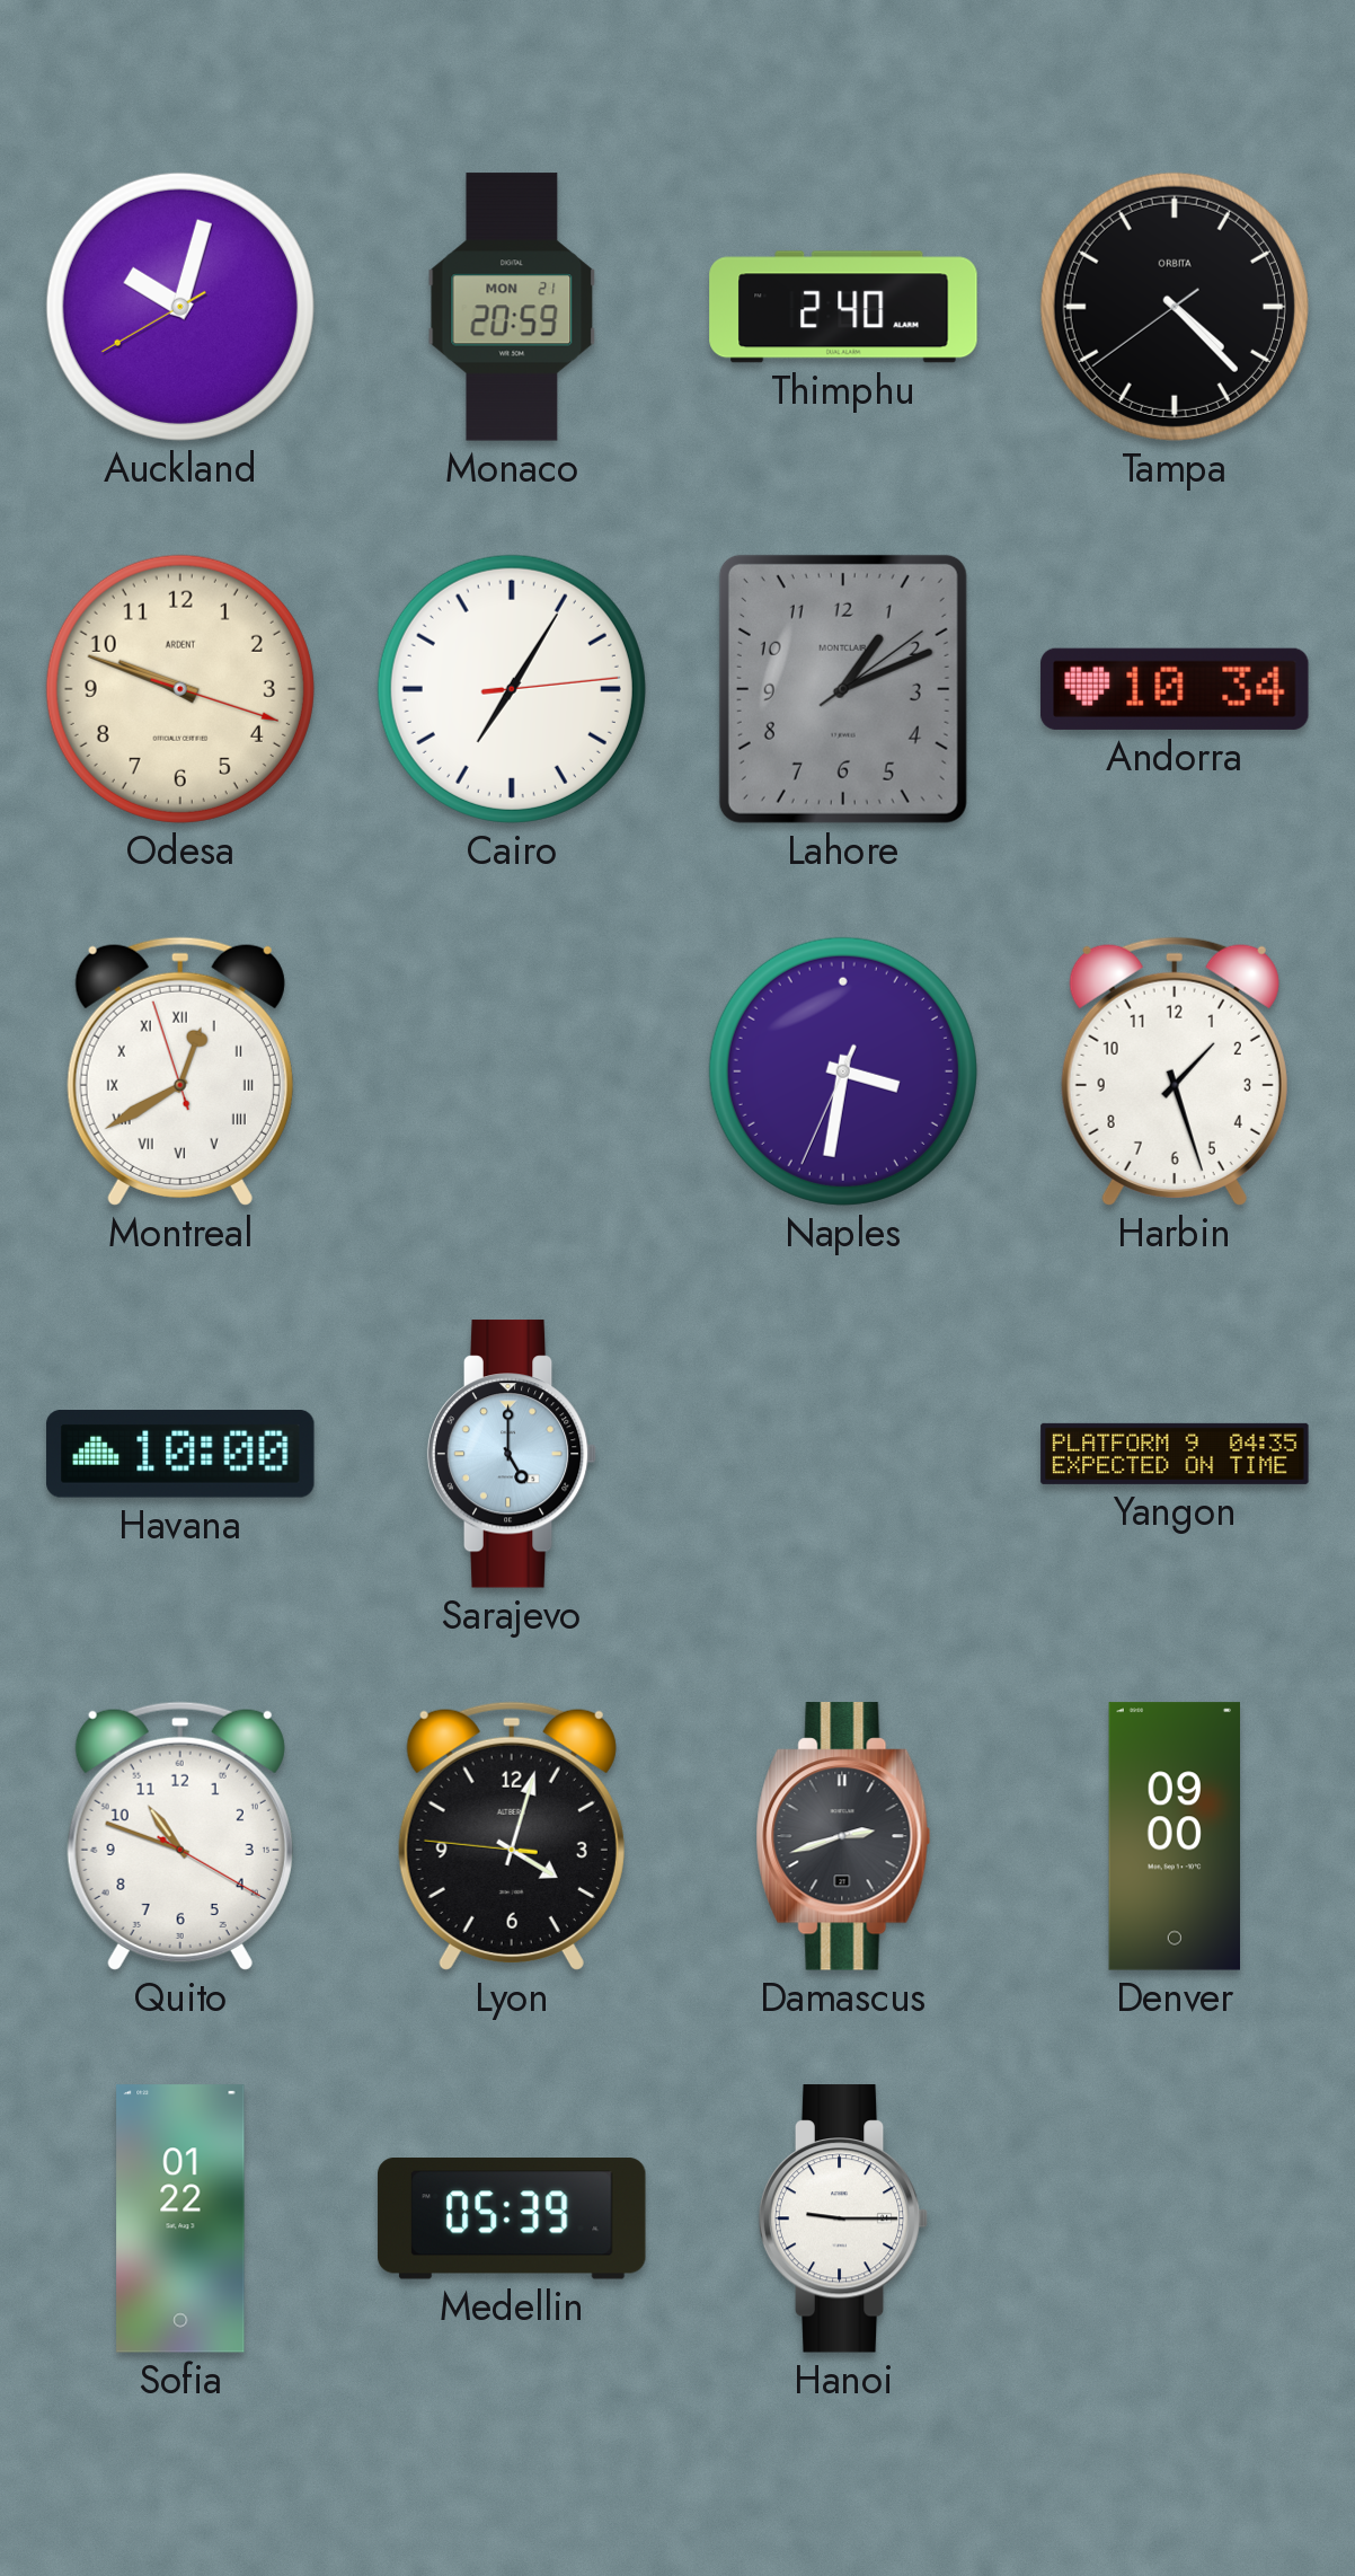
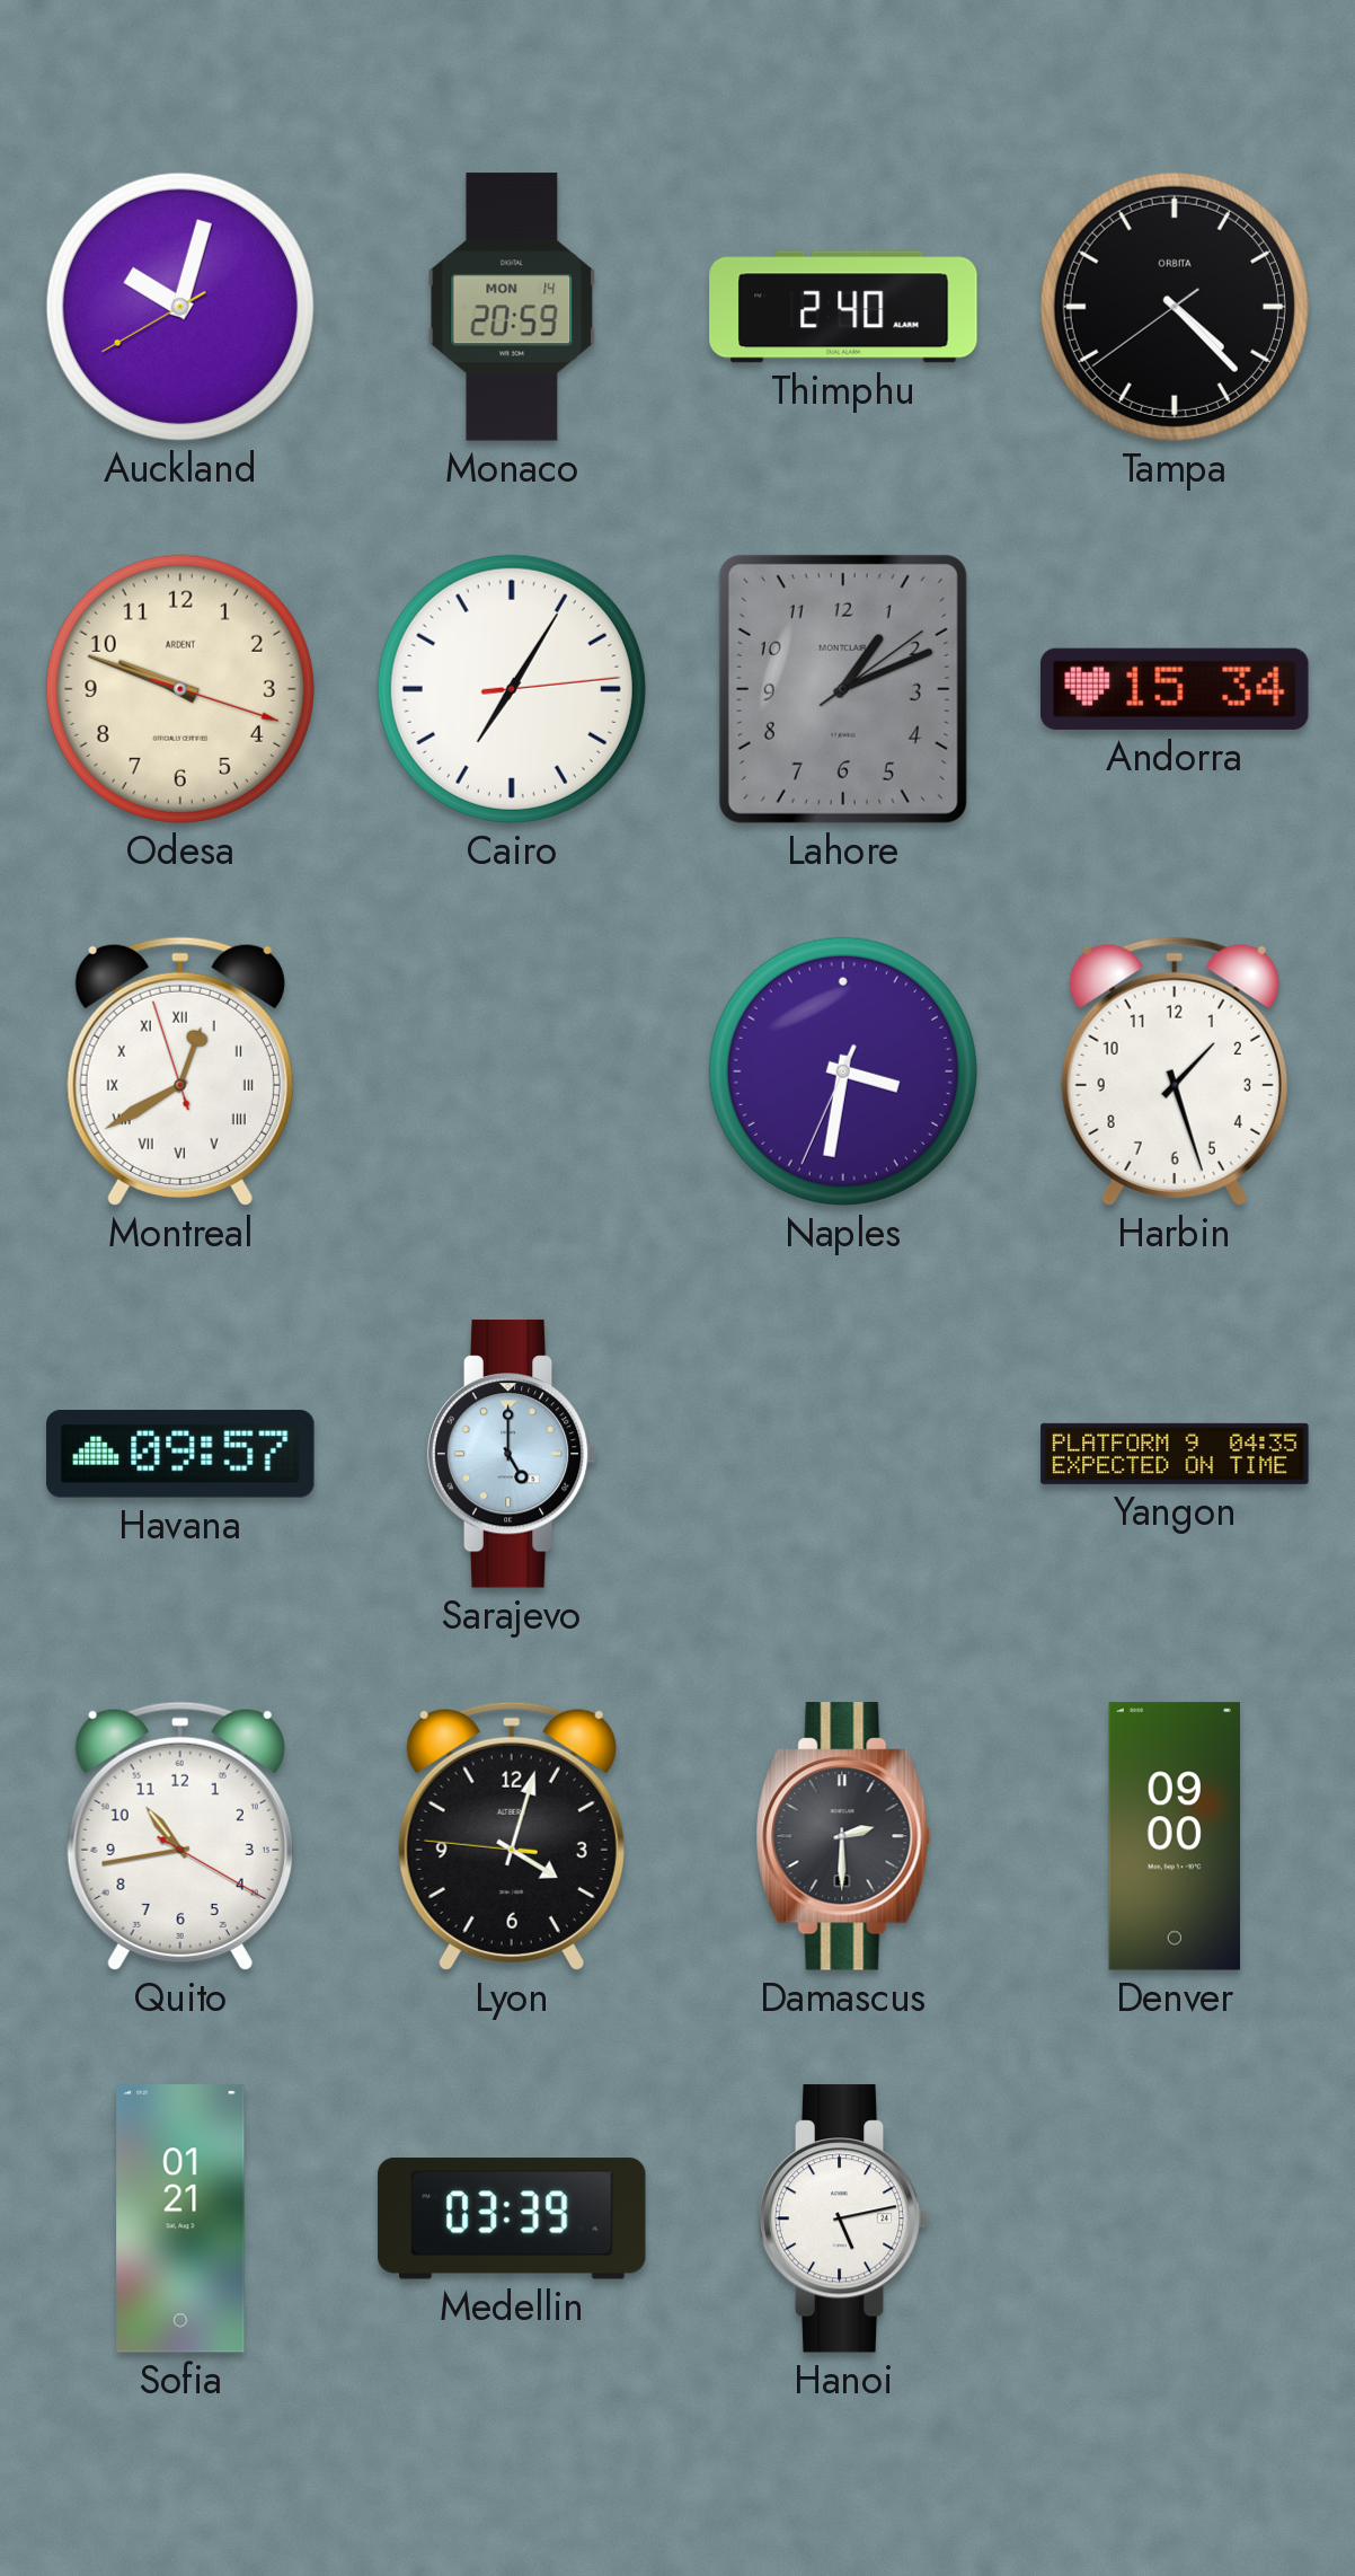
Monaco date: MON 21 -> MON 14 (512, 307)
Andorra: 10:34 -> 15:34 (1175, 689)
Havana: 10:00 -> 09:57 (180, 1455)
Quito: 10:48 -> 10:43 (180, 1836)
Damascus: 2:42 -> 2:30 (843, 1836)
Sofia: 01:22 -> 01:21 (180, 2218)
Medellin: 05:39 -> 03:39 (512, 2220)
Hanoi: 9:15 -> 5:13 (843, 2218)
